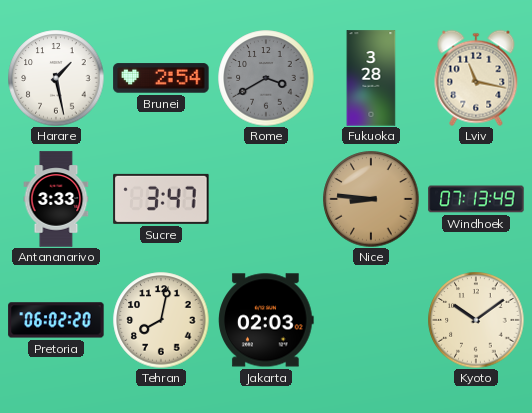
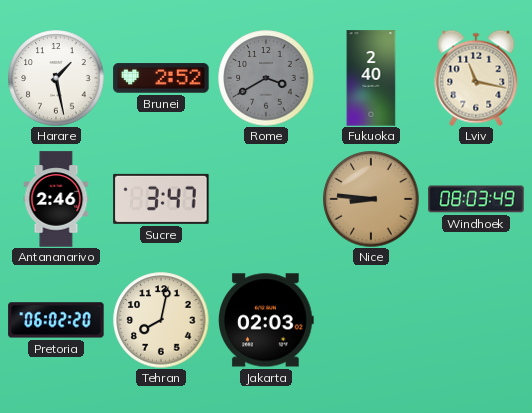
Brunei: 2:54 -> 2:52 (161, 78)
Fukuoka: 3:28 -> 2:40 (371, 78)
Antananarivo: 3:33 -> 2:46 (56, 199)
Windhoek: 07:13 -> 08:03 (476, 199)
Kyoto: 10:09 -> none (476, 320)
